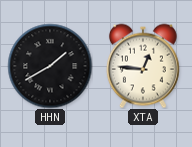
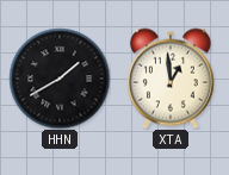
XTA: 12:46 -> 12:59 (171, 79)
